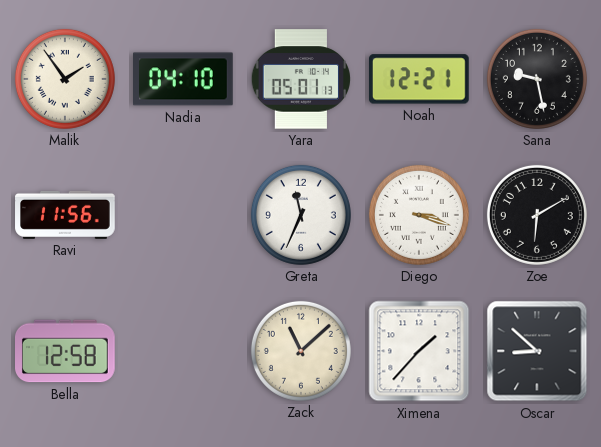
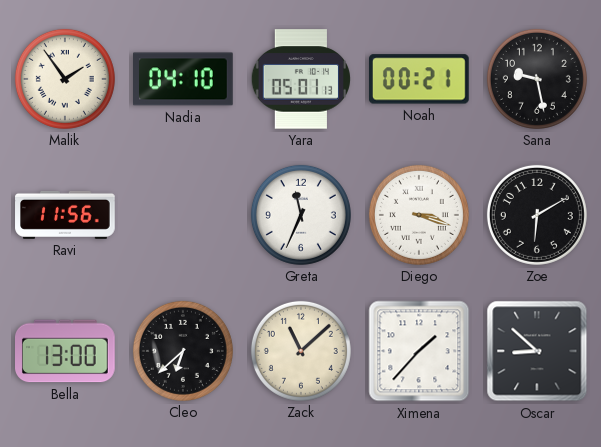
Noah: 12:21 -> 00:21 (419, 79)
Bella: 12:58 -> 13:00 (66, 351)
Cleo: none -> 6:38 (183, 351)
